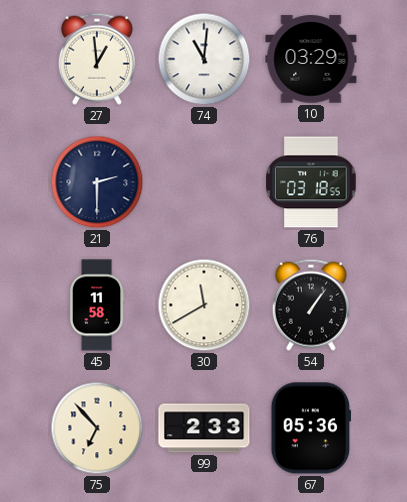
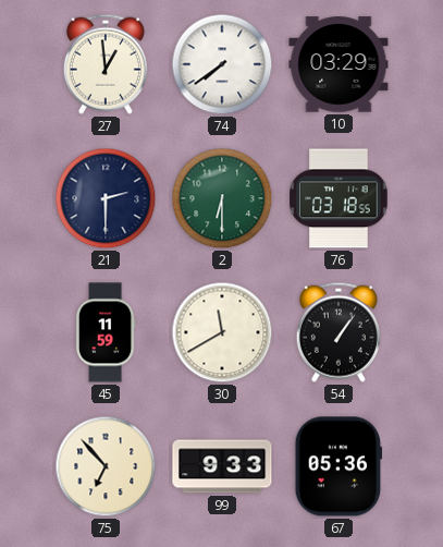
74: 11:01 -> 7:39 (222, 64)
2: none -> 6:30 (222, 198)
45: 11:58 -> 11:59 (106, 332)
99: 2:33 -> 9:33 (222, 466)
